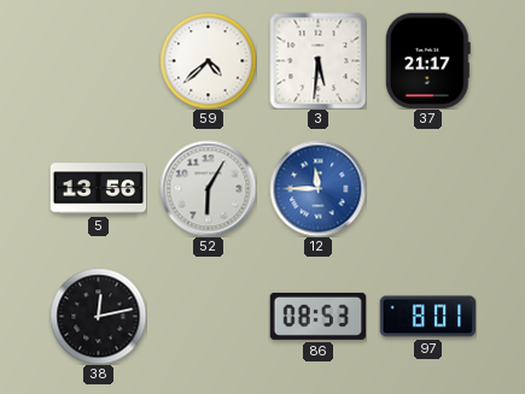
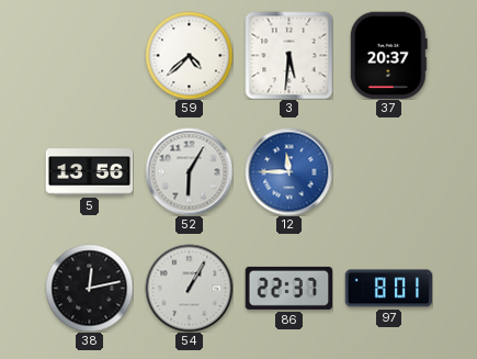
37: 21:17 -> 20:37 (388, 55)
54: none -> 1:05 (189, 288)
86: 08:53 -> 22:37 (288, 288)
